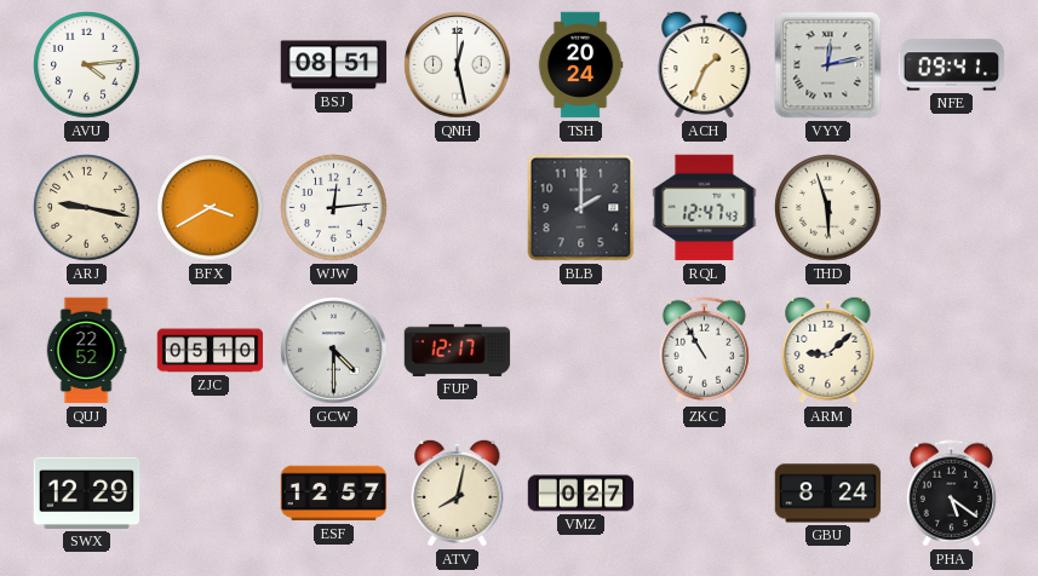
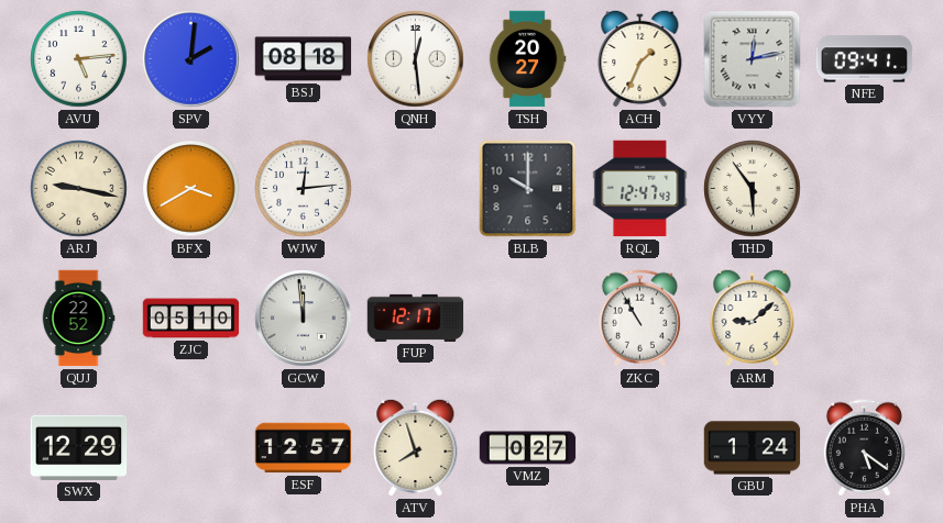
AVU: 4:14 -> 5:14 (79, 59)
SPV: none -> 2:01 (191, 59)
BSJ: 08:51 -> 08:18 (304, 59)
QNH: 12:28 -> 12:29 (416, 59)
TSH: 20:24 -> 20:27 (527, 59)
BLB: 2:00 -> 10:00 (528, 189)
THD: 5:57 -> 5:54 (753, 189)
GCW: 4:30 -> 11:59 (304, 319)
ATV: 8:02 -> 7:57 (416, 447)
GBU: 8:24 -> 1:24 (753, 448)
